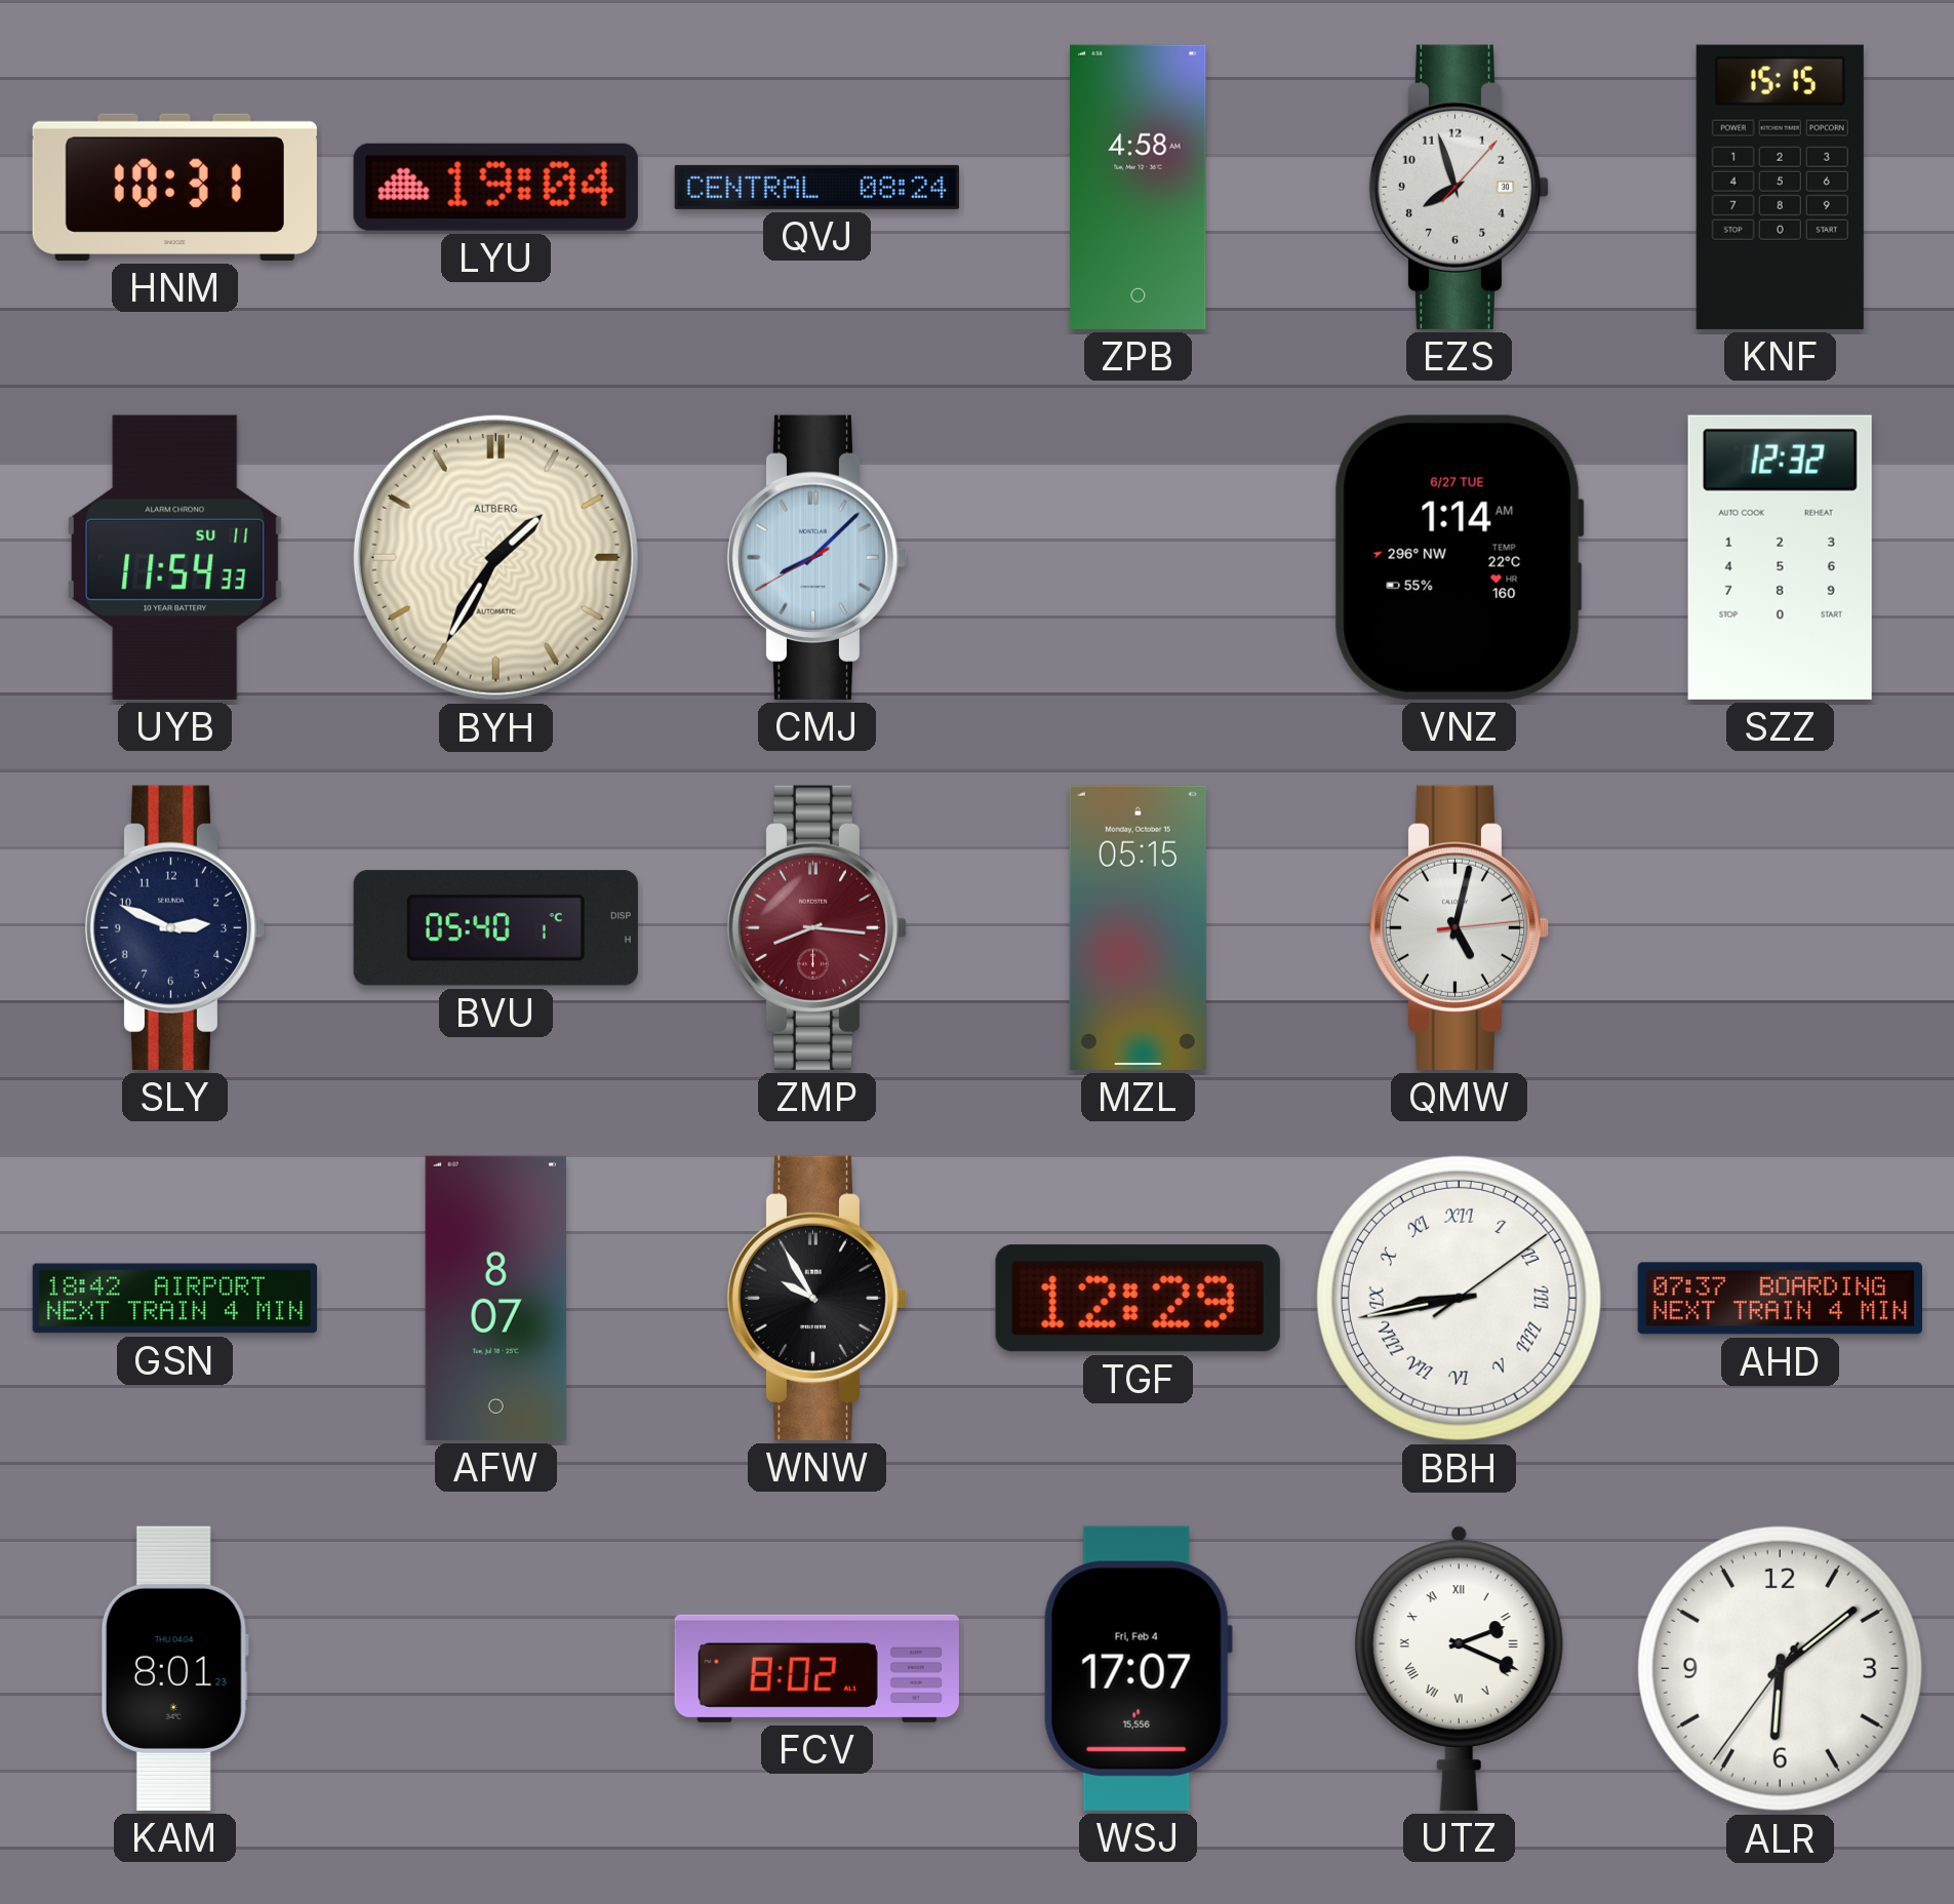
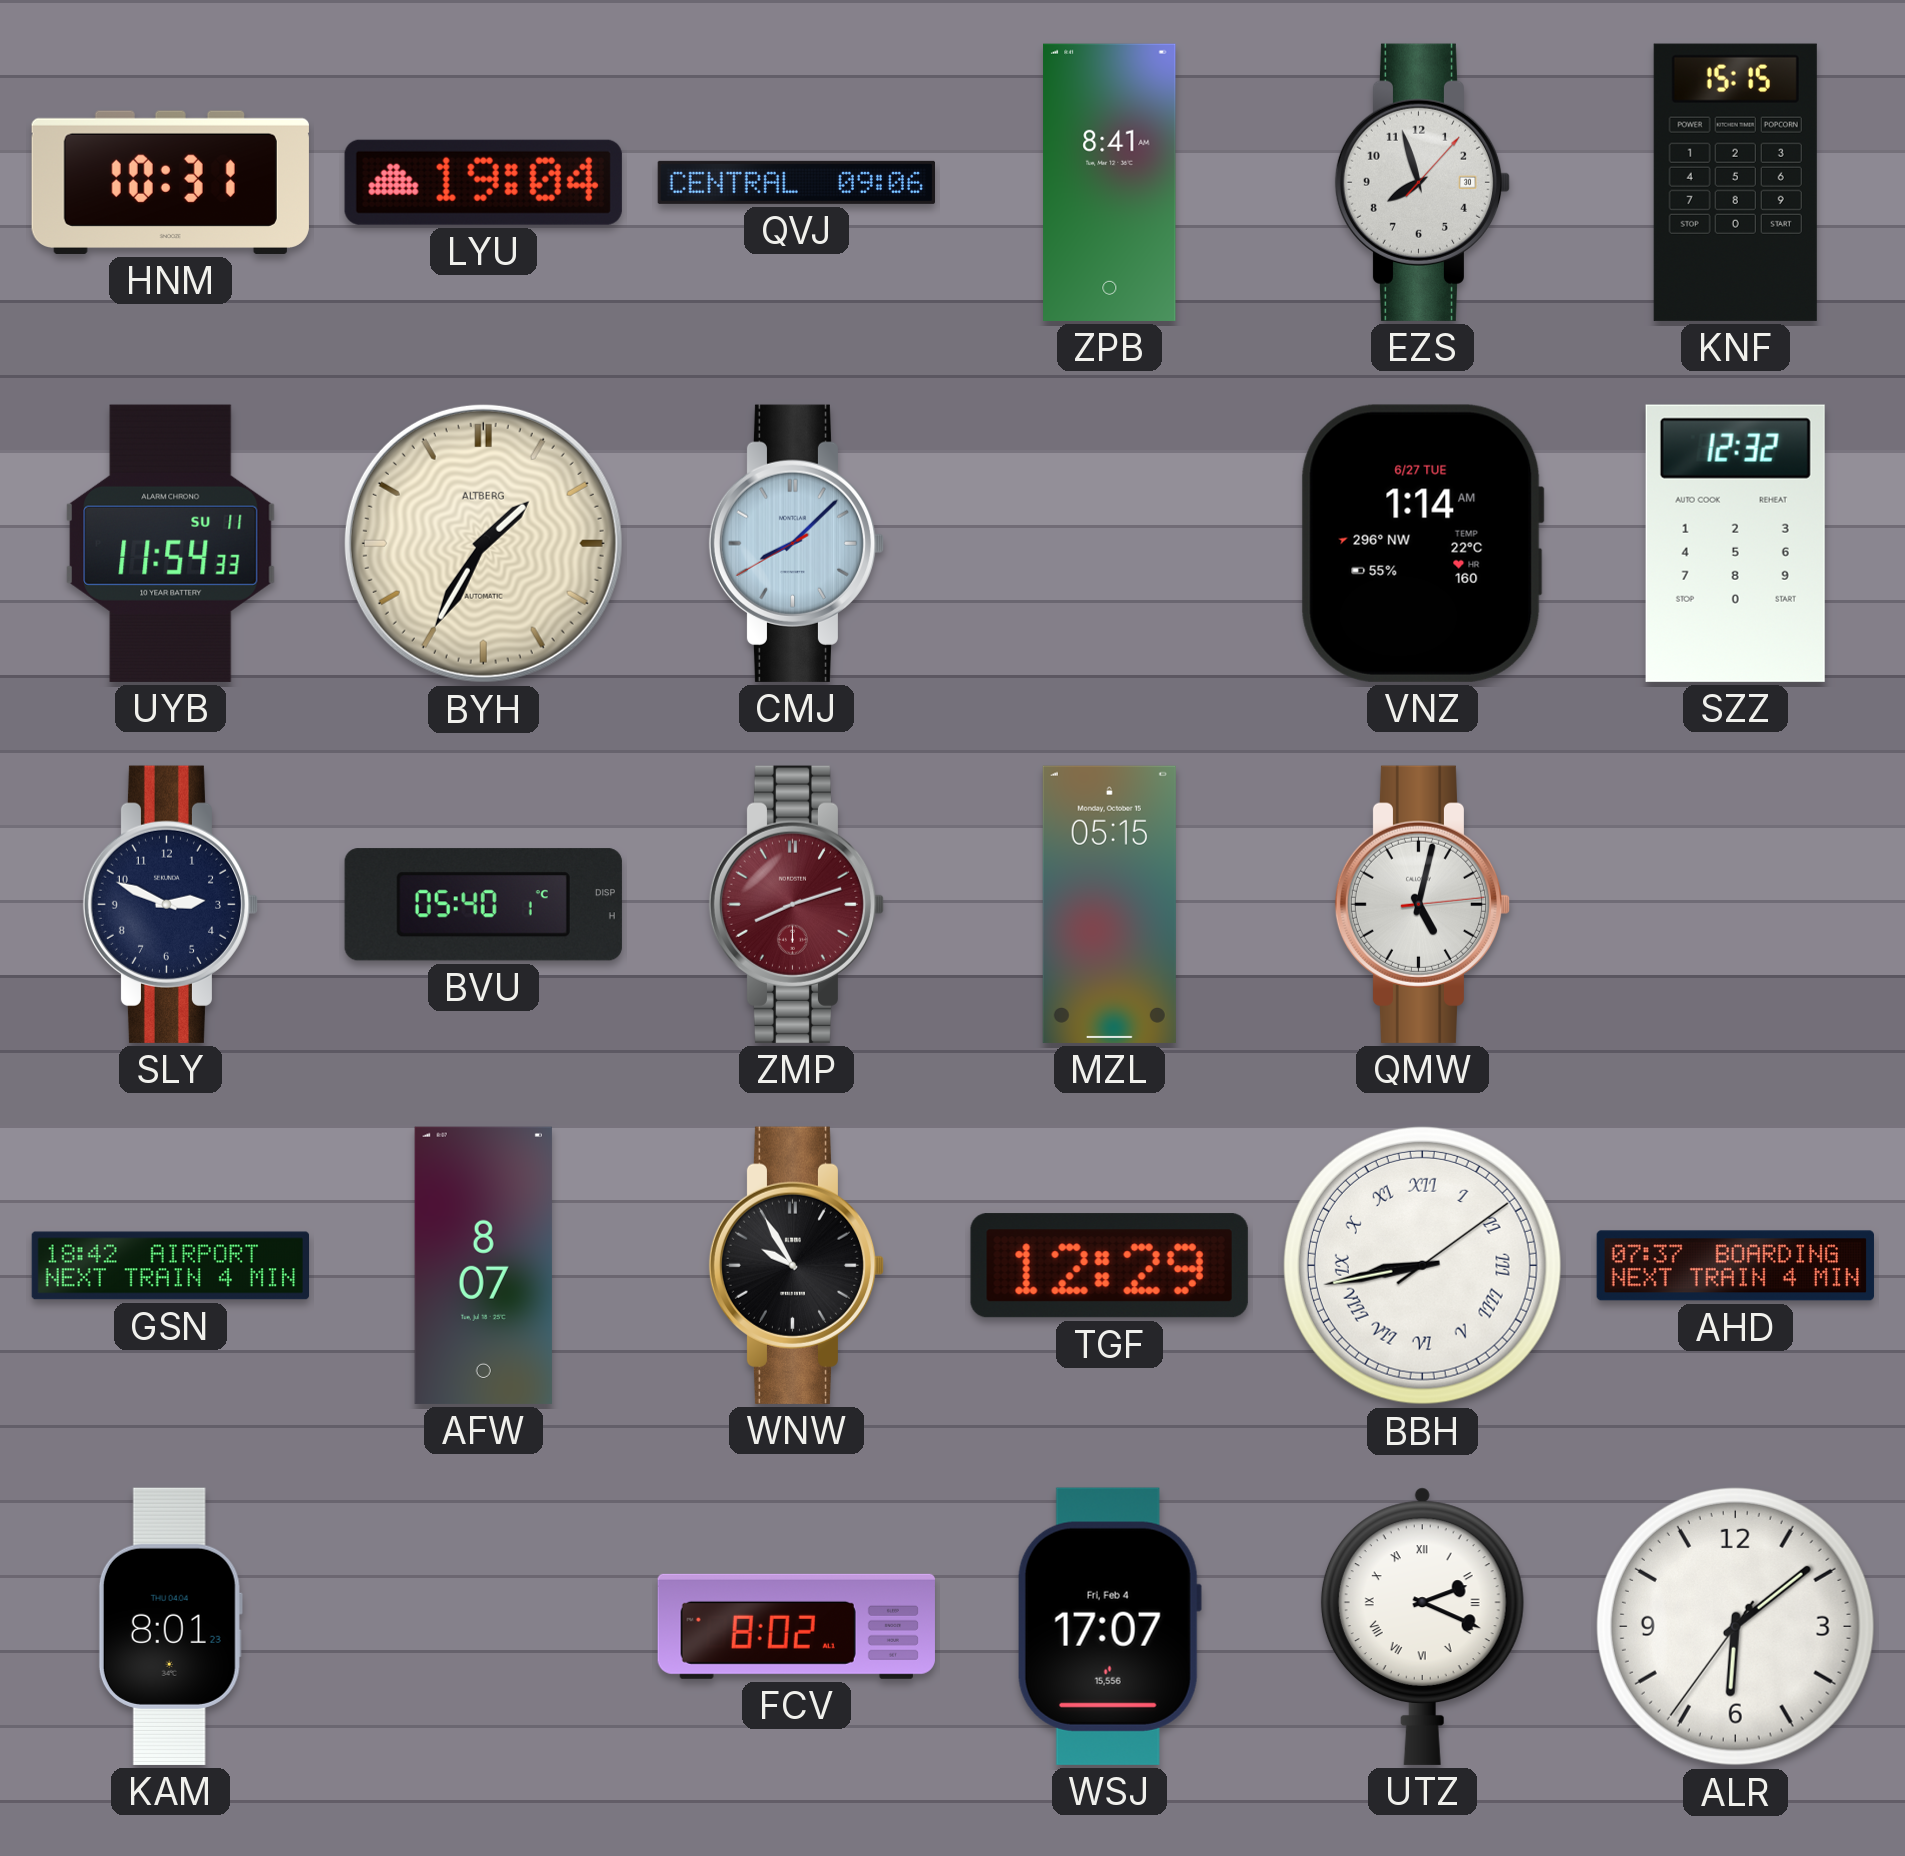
QVJ: 08:24 -> 09:06 (796, 182)
ZPB: 4:58 -> 8:41 (1110, 182)
ZMP: 8:16 -> 8:12 (797, 904)
